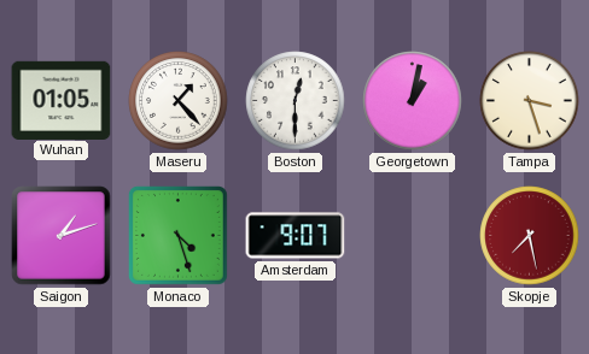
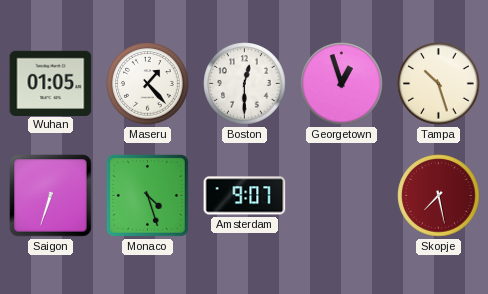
Georgetown: 1:02 -> 12:57 (342, 84)
Tampa: 3:27 -> 10:27 (439, 84)
Saigon: 1:12 -> 6:33 (51, 196)
